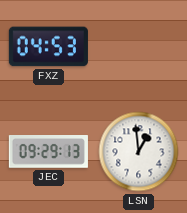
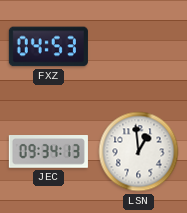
JEC: 09:29 -> 09:34 (48, 152)
